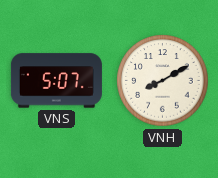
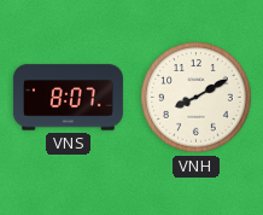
VNS: 5:07 -> 8:07 (68, 98)
